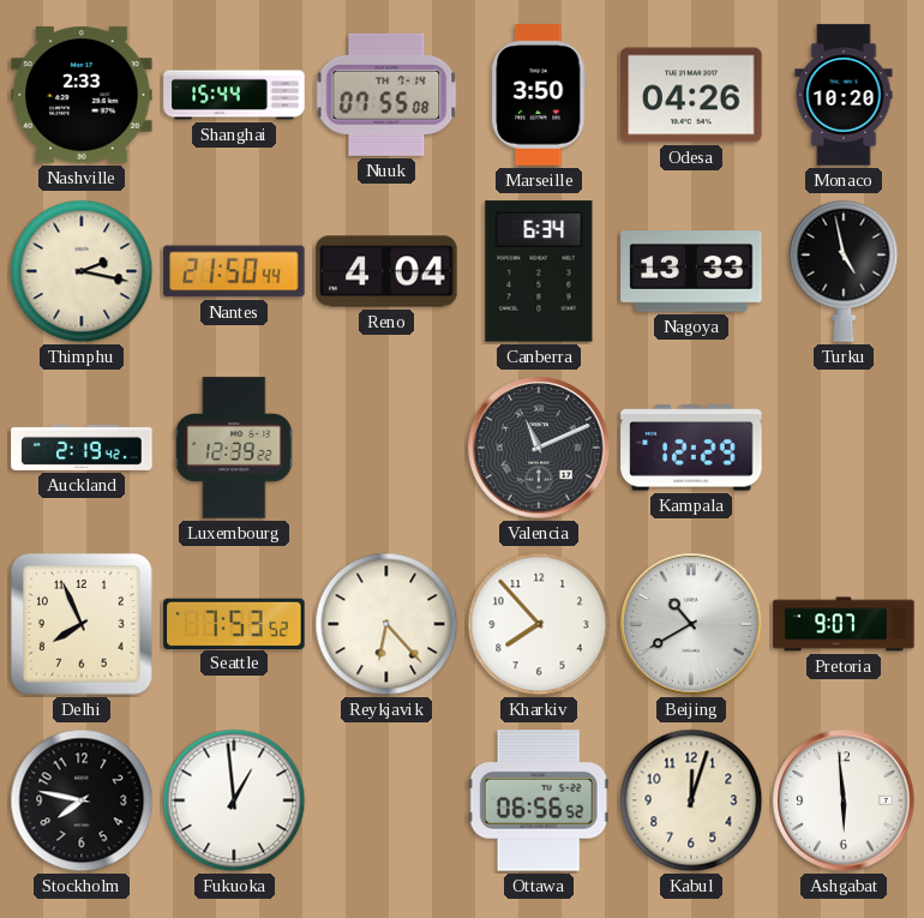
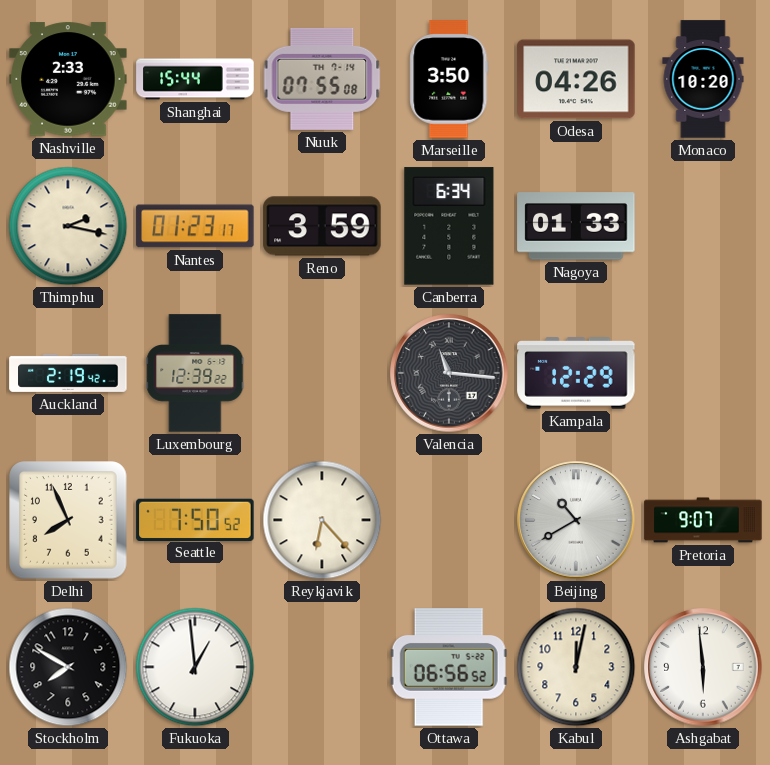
Nantes: 21:50 -> 01:23 (195, 226)
Reno: 4:04 -> 3:59 (322, 226)
Nagoya: 13:33 -> 01:33 (576, 226)
Turku: 4:58 -> none (844, 271)
Valencia: 11:11 -> 11:16 (449, 373)
Seattle: 7:53 -> 7:50 (195, 519)
Kharkiv: 7:53 -> none (539, 624)
Stockholm: 7:47 -> 7:50 (68, 667)
Kabul: 12:03 -> 12:02 (576, 667)
